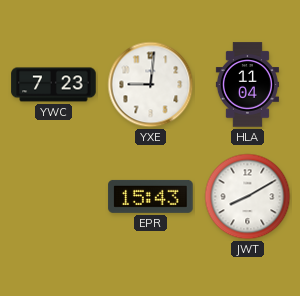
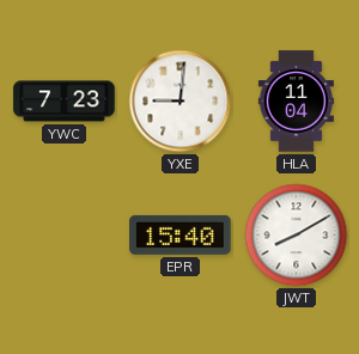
EPR: 15:43 -> 15:40 (181, 234)
